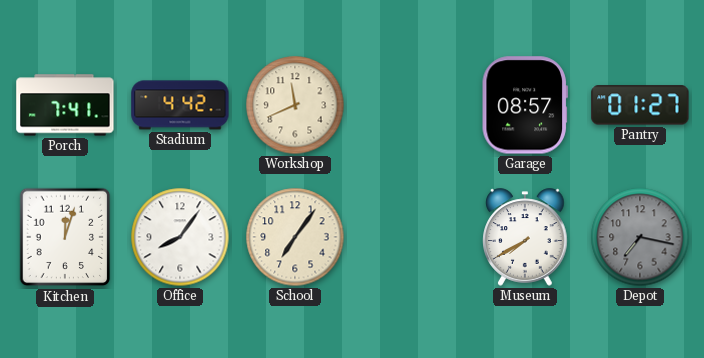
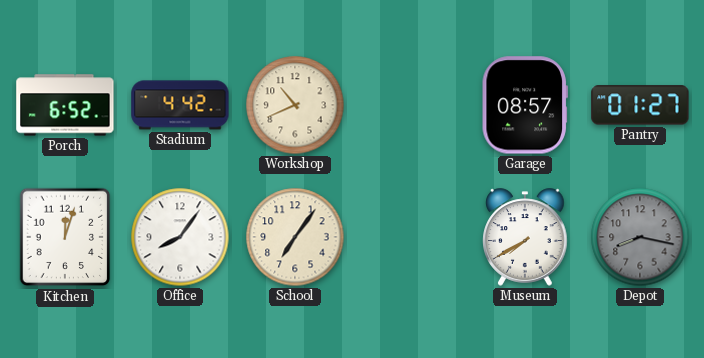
Porch: 7:41 -> 6:52 (65, 105)
Workshop: 11:41 -> 10:41 (295, 105)
Depot: 7:17 -> 8:17 (640, 237)
